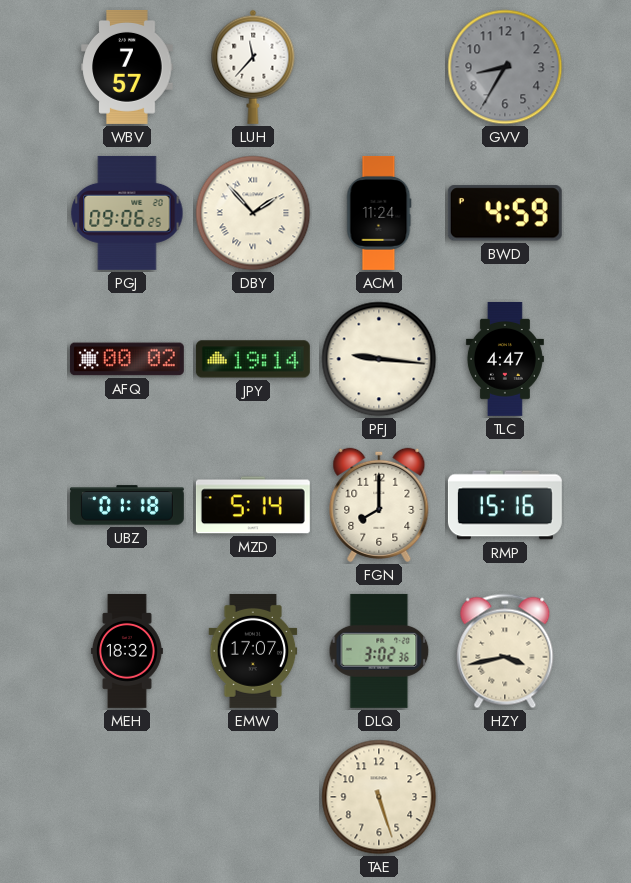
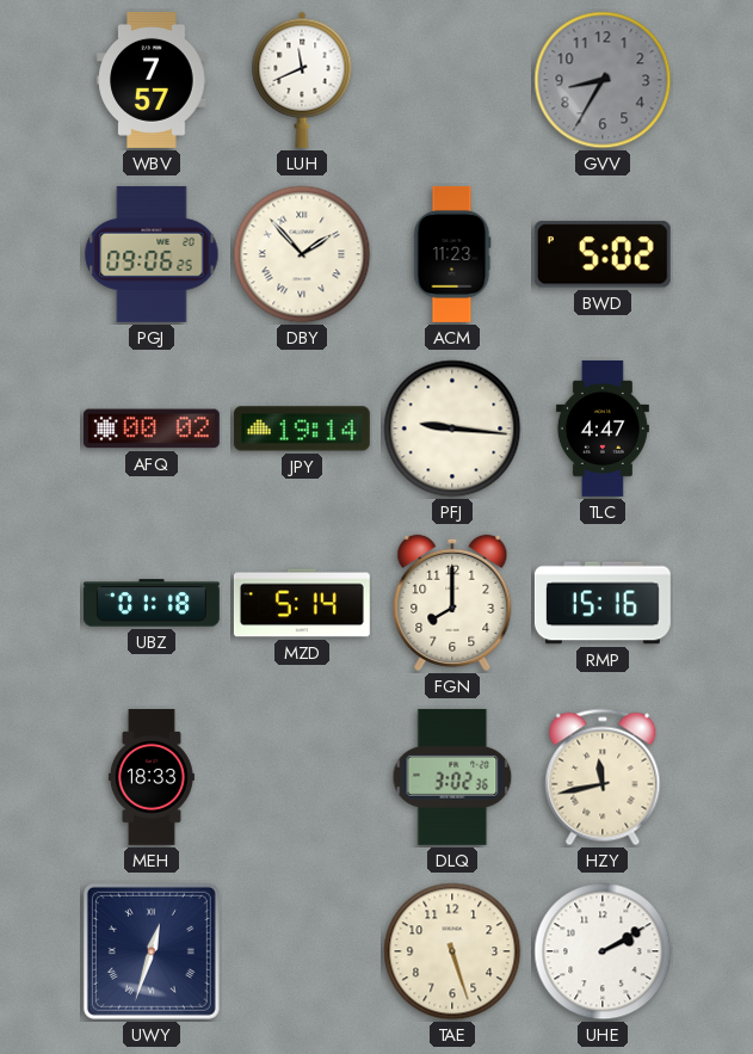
LUH: 11:37 -> 11:41 (302, 80)
ACM: 11:24 -> 11:23 (452, 254)
BWD: 4:59 -> 5:02 (603, 254)
MEH: 18:32 -> 18:33 (152, 777)
EMW: 17:07 -> none (253, 651)
HZY: 3:43 -> 11:43 (603, 777)
UWY: none -> 12:33 (152, 951)
UHE: none -> 2:10 (603, 951)
